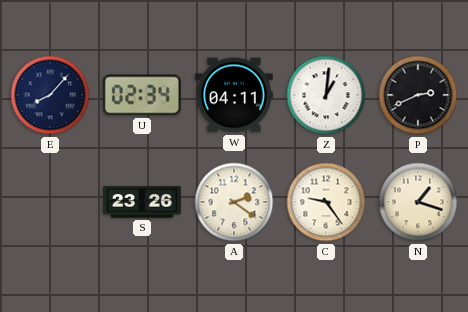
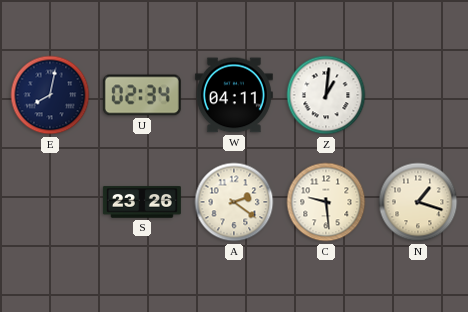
E: 8:07 -> 8:02 (50, 95)
P: 2:41 -> none (418, 95)
C: 9:24 -> 9:29 (326, 202)
